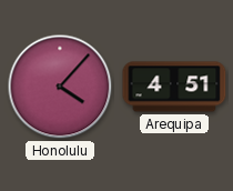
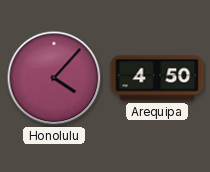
Arequipa: 4:51 -> 4:50 (157, 78)
